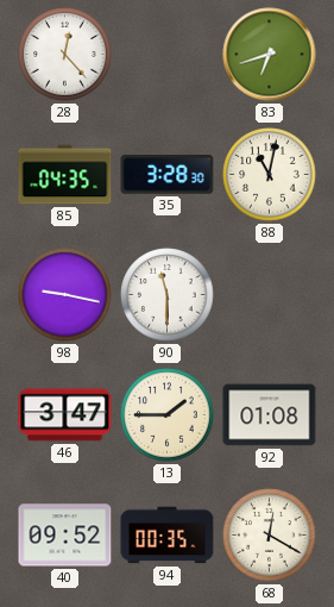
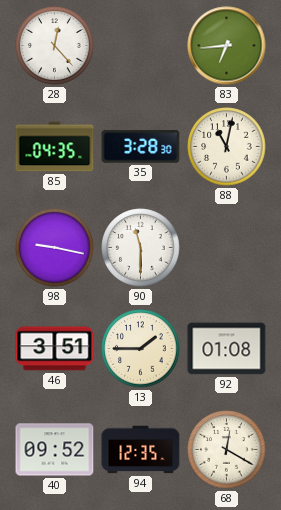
83: 6:42 -> 6:44 (227, 46)
46: 3:47 -> 3:51 (55, 349)
94: 00:35 -> 12:35 (141, 450)
